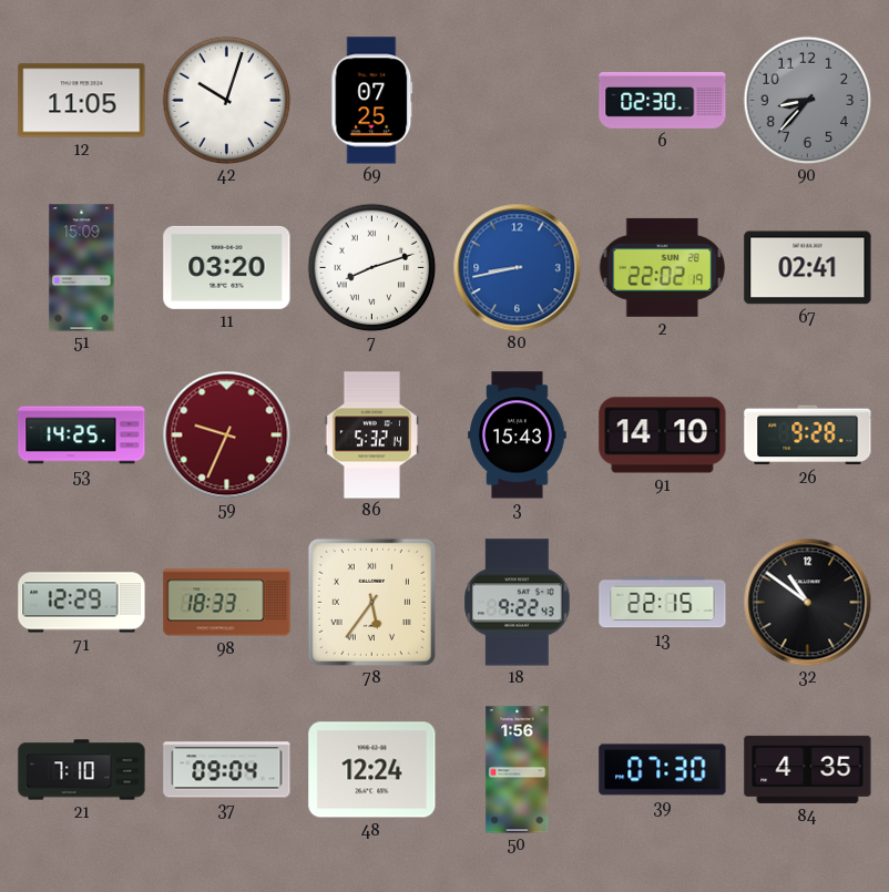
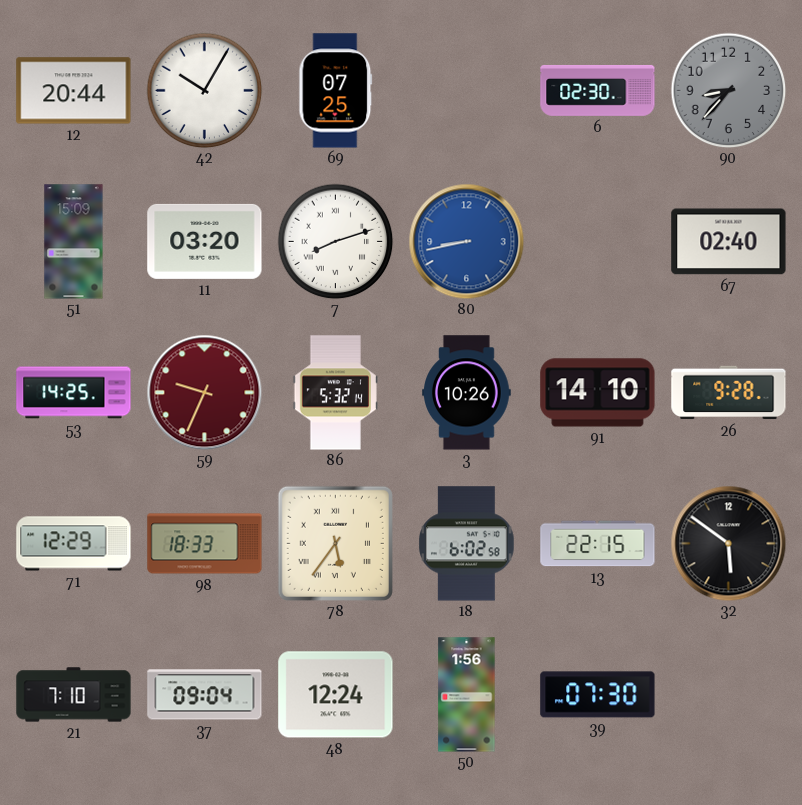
12: 11:05 -> 20:44 (74, 91)
42: 10:03 -> 10:05 (204, 90)
2: 22:02 -> none (662, 267)
67: 02:41 -> 02:40 (729, 242)
3: 15:43 -> 10:26 (467, 393)
18: 9:22 -> 6:02 (467, 544)
32: 10:51 -> 5:51 (728, 543)
84: 4:35 -> none (808, 769)
